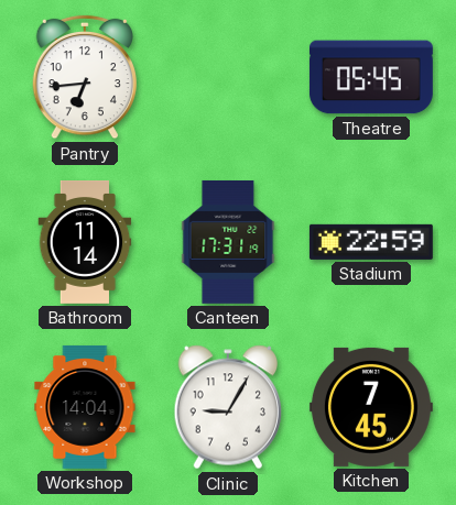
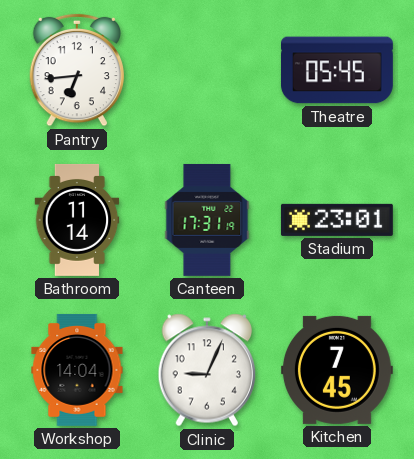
Stadium: 22:59 -> 23:01 (337, 220)
Clinic: 9:05 -> 9:04 (207, 370)
